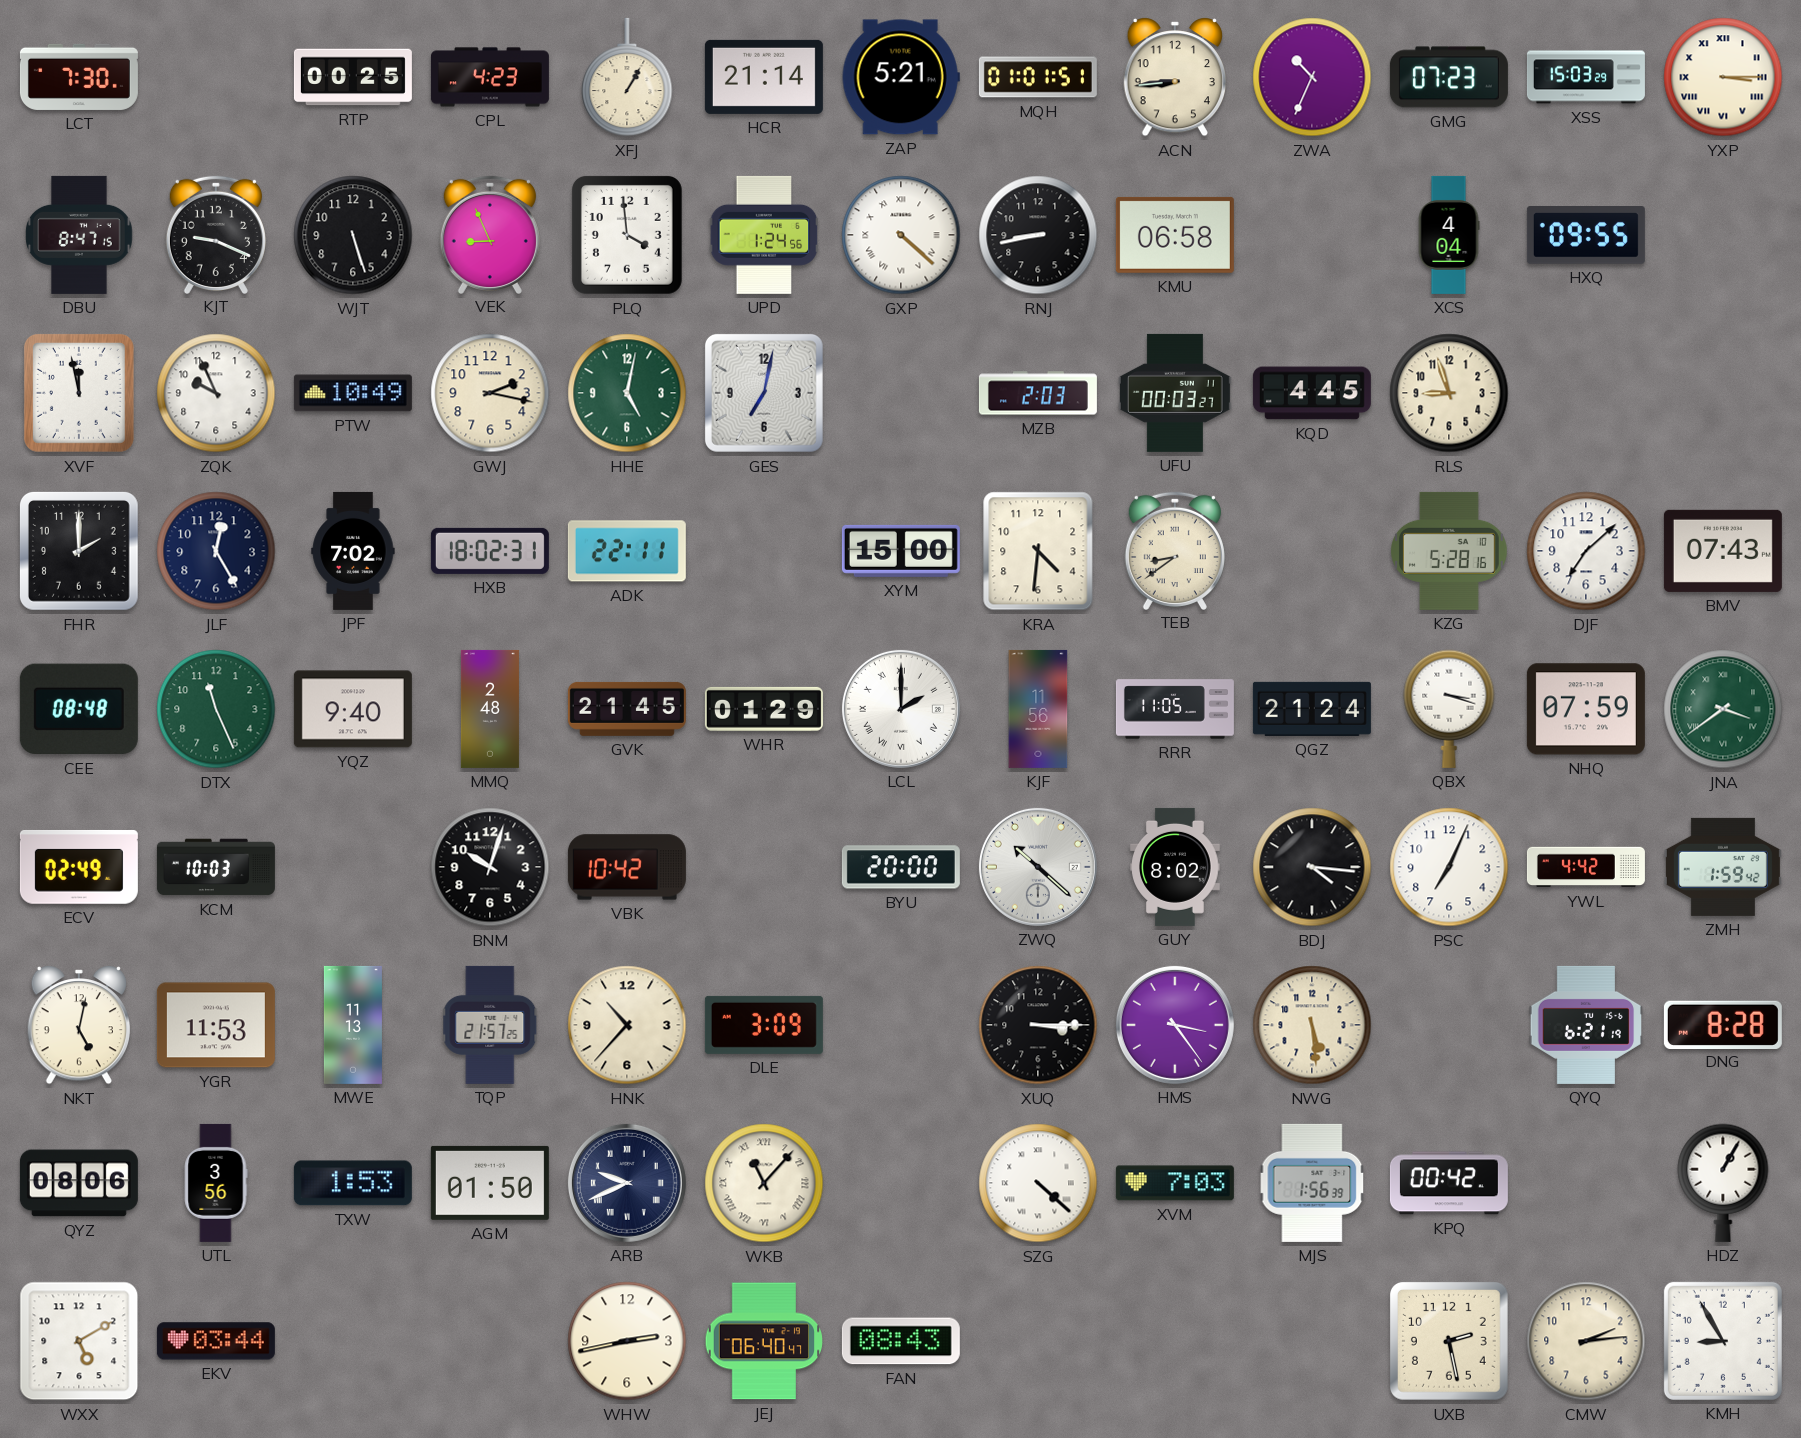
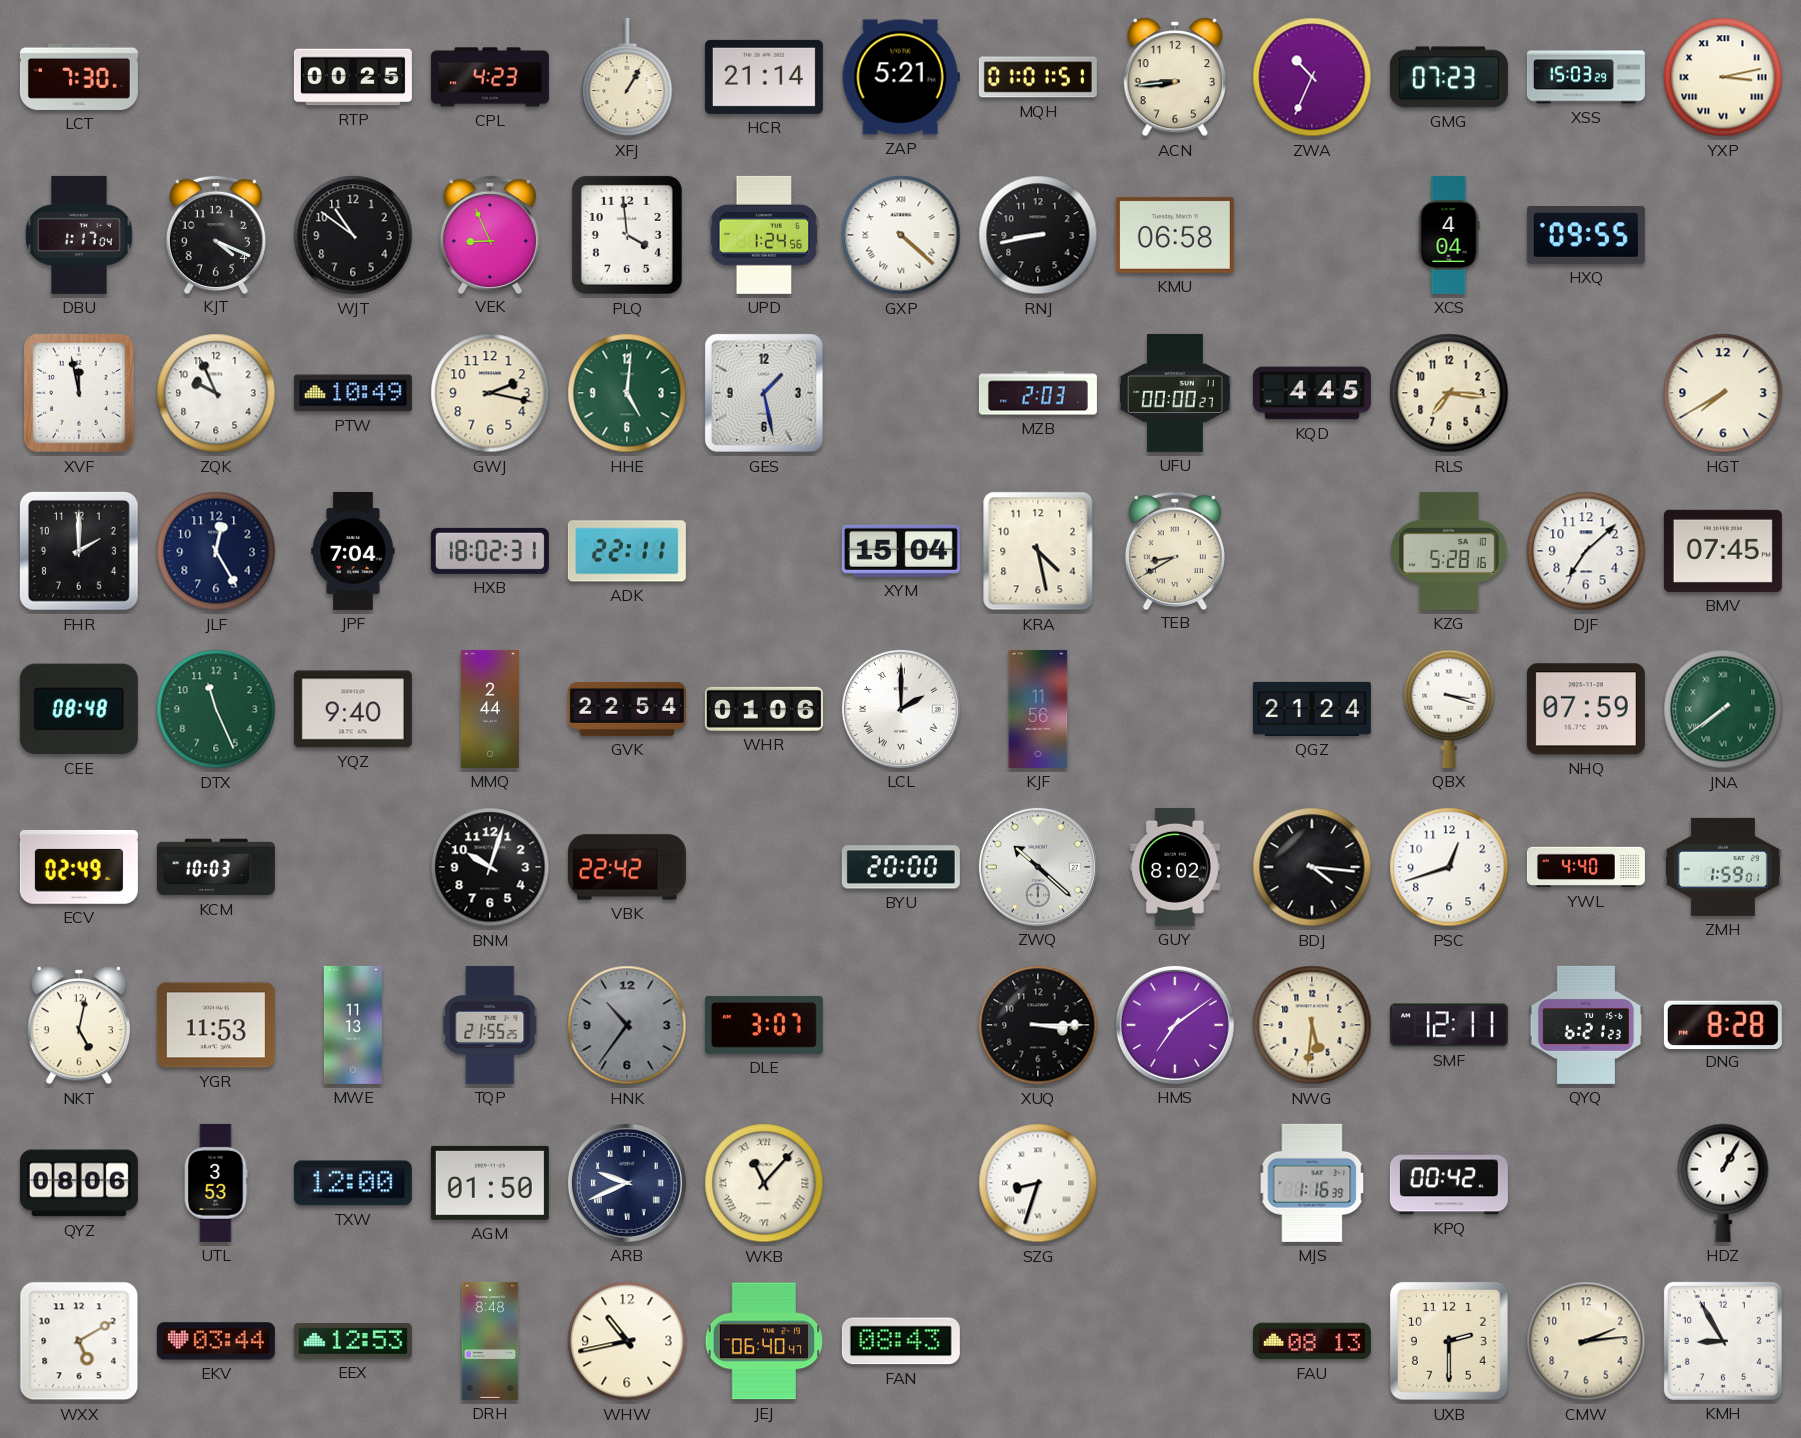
YXP: 3:15 -> 3:13 (1723, 77)
DBU: 8:47 -> 1:17 (79, 235)
KJT: 9:19 -> 4:19 (216, 234)
WJT: 5:27 -> 10:51 (353, 235)
HHE: 5:02 -> 5:01 (627, 393)
GES: 7:02 -> 1:28 (764, 393)
UFU: 00:03 -> 00:00 (1175, 393)
RLS: 8:57 -> 7:16 (1449, 393)
HGT: none -> 7:40 (1723, 393)
JPF: 7:02 -> 7:04 (353, 551)
XYM: 15:00 -> 15:04 (901, 551)
KRA: 4:31 -> 4:28 (1038, 551)
TEB: 8:39 -> 8:40 (1175, 550)
BMV: 07:43 -> 07:45 (1723, 551)
MMQ: 2:48 -> 2:44 (490, 709)
GVK: 21:45 -> 22:54 (627, 709)
WHR: 01:29 -> 01:06 (764, 709)
RRR: 11:05 -> none (1175, 709)
JNA: 3:39 -> 7:39 (1723, 709)
VBK: 10:42 -> 22:42 (627, 867)
PSC: 7:04 -> 12:42 (1449, 867)
YWL: 4:42 -> 4:40 (1586, 867)
ZMH: 1:59:42 -> 1:59:01 (1723, 867)
TQP: 21:57 -> 21:55 (491, 1025)
HNK: 10:37 -> 10:36 (627, 1025)
HNK dial: cream -> grey (627, 1025)
DLE: 3:09 -> 3:07 (764, 1025)
HMS: 3:24 -> 7:09 (1175, 1025)
NWG: 5:29 -> 5:31 (1312, 1025)
SMF: none -> 12:11 (1449, 1025)
QYQ: 6:21:19 -> 6:21:23 (1585, 1025)
UTL: 3:56 -> 3:53 (216, 1183)
TXW: 1:53 -> 12:00 (353, 1183)
SZG: 4:22 -> 8:33 (1038, 1183)
XVM: 7:03 -> none (1175, 1183)
MJS: 1:56 -> 1:16 (1312, 1183)
EEX: none -> 12:53 (353, 1341)
DRH: none -> 8:48 (490, 1341)
WHW: 2:43 -> 10:43 (627, 1341)
FAU: none -> 08:13 (1312, 1341)
UXB: 2:28 -> 2:30 (1450, 1342)
